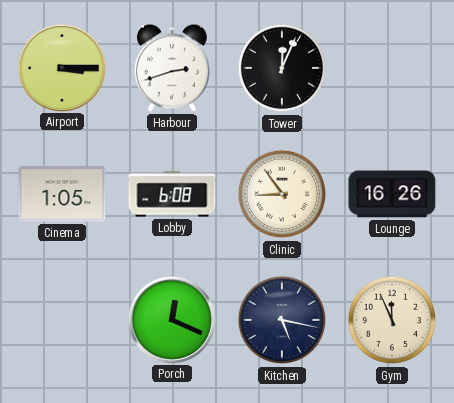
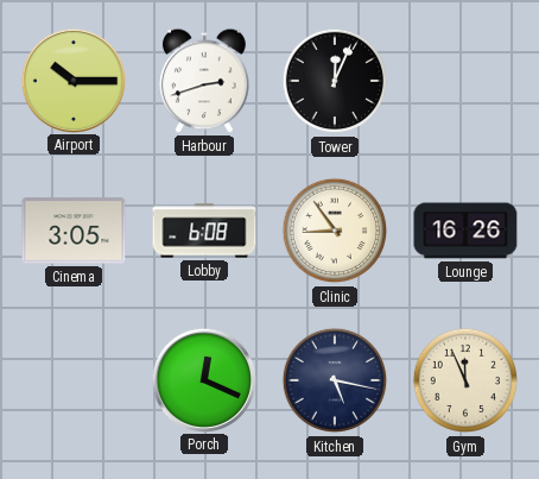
Airport: 3:15 -> 10:15 (72, 80)
Cinema: 1:05 -> 3:05 (74, 231)
